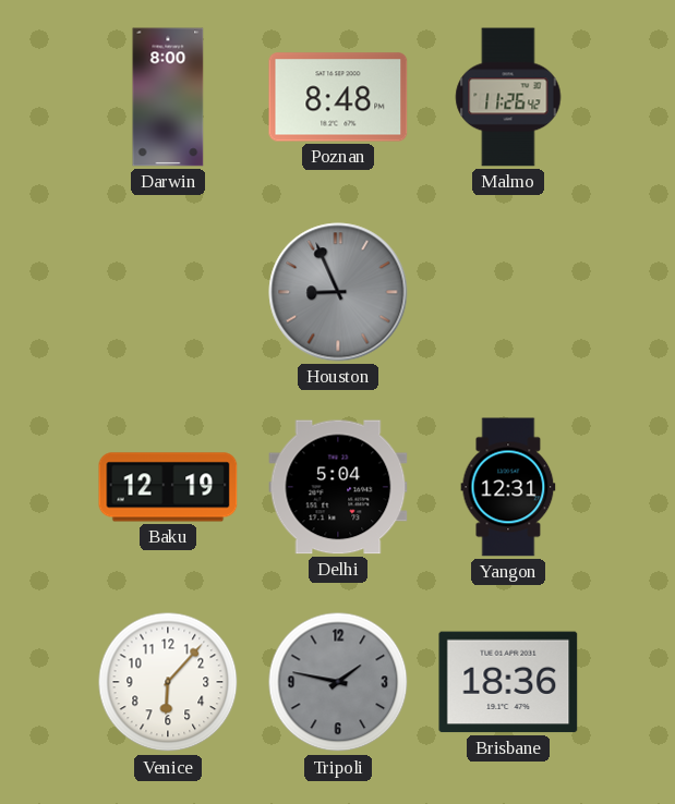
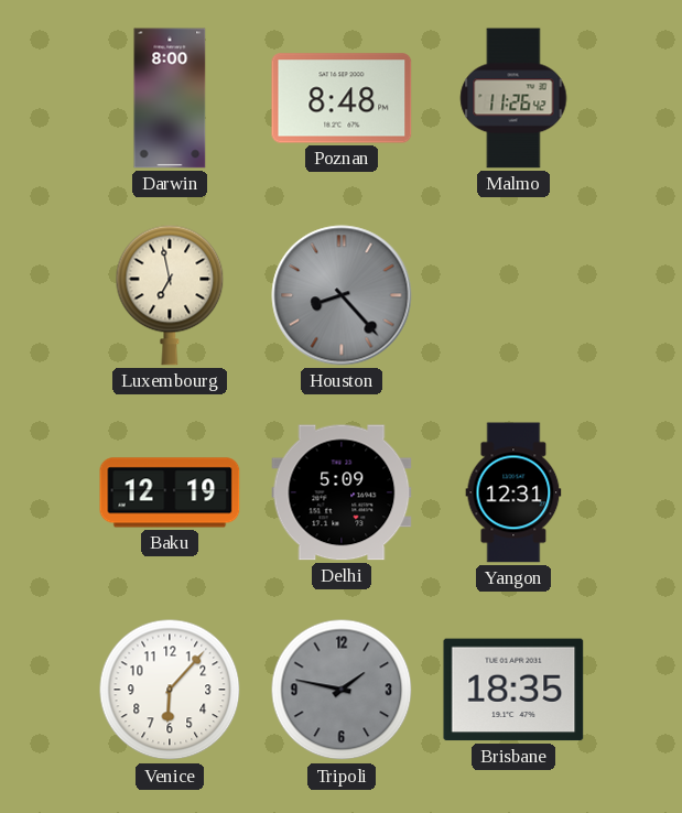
Luxembourg: none -> 6:58 (170, 295)
Houston: 8:56 -> 8:23 (342, 295)
Delhi: 5:04 -> 5:09 (342, 492)
Brisbane: 18:36 -> 18:35 (513, 690)
